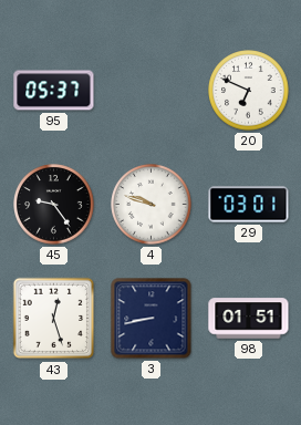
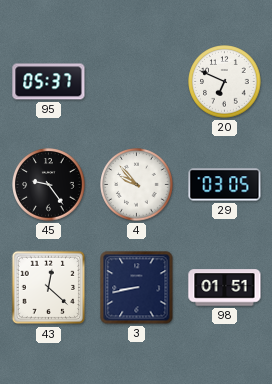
4: 9:48 -> 9:53 (137, 185)
29: 03:01 -> 03:05 (225, 185)
43: 12:27 -> 12:22 (49, 288)
